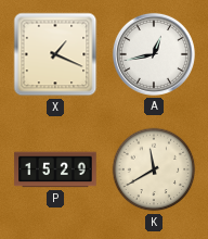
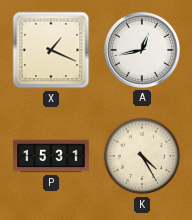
P: 15:29 -> 15:31 (51, 156)
K: 11:40 -> 4:25 (142, 156)
